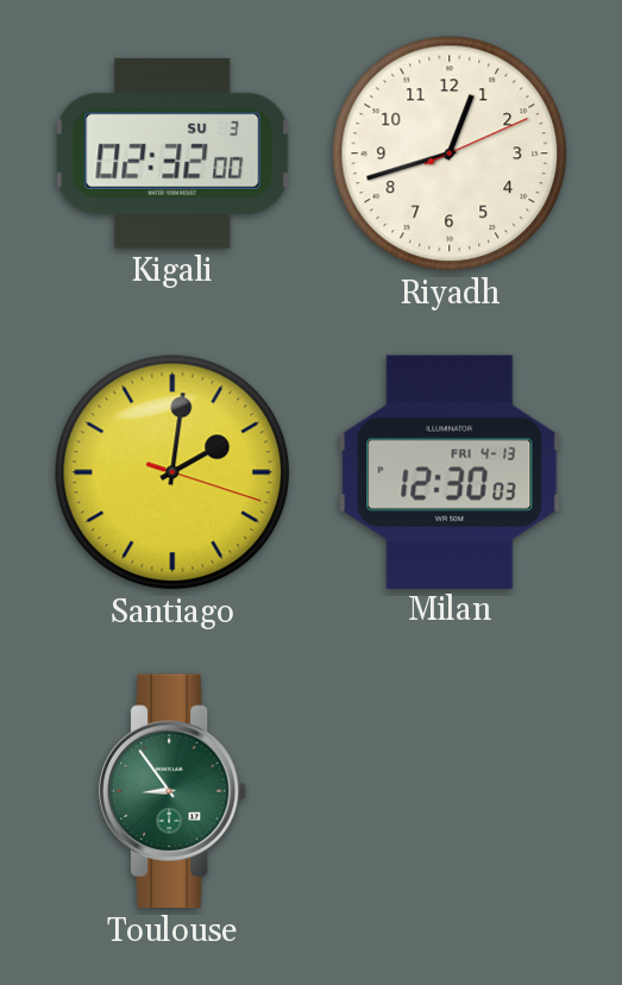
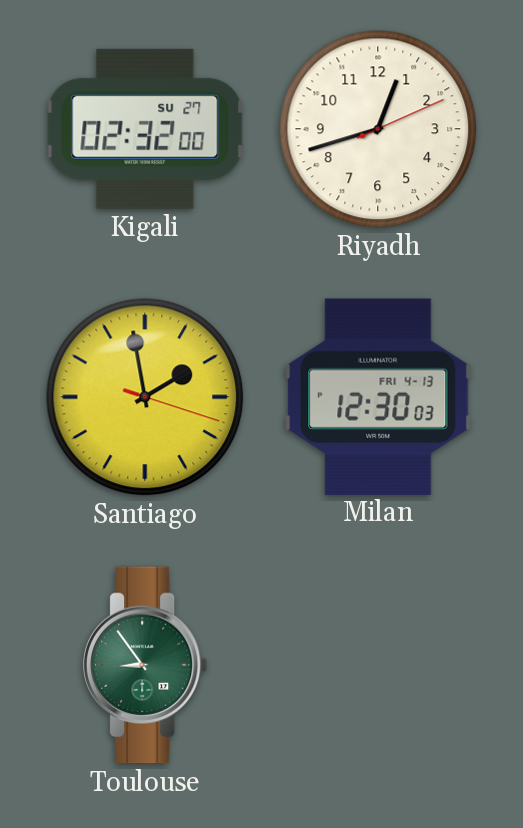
Kigali date: SU 3 -> SU 27 (145, 129)
Santiago: 2:01 -> 1:58 (145, 397)
